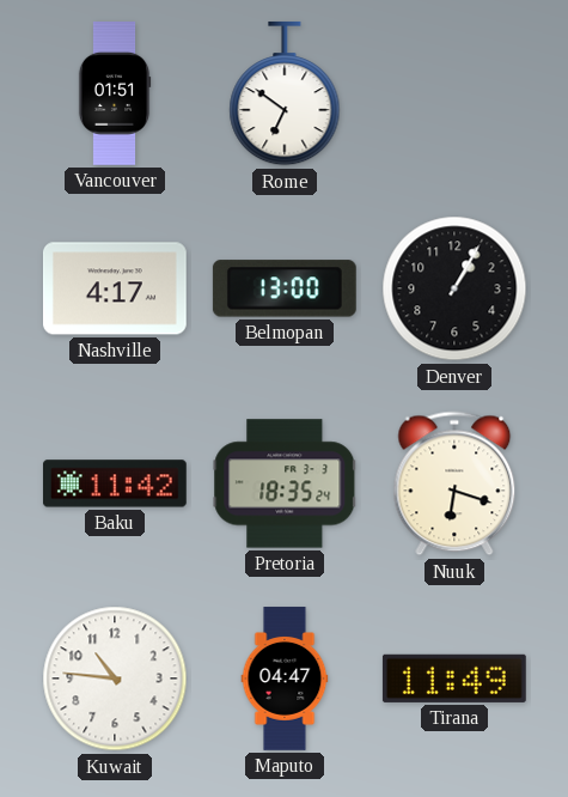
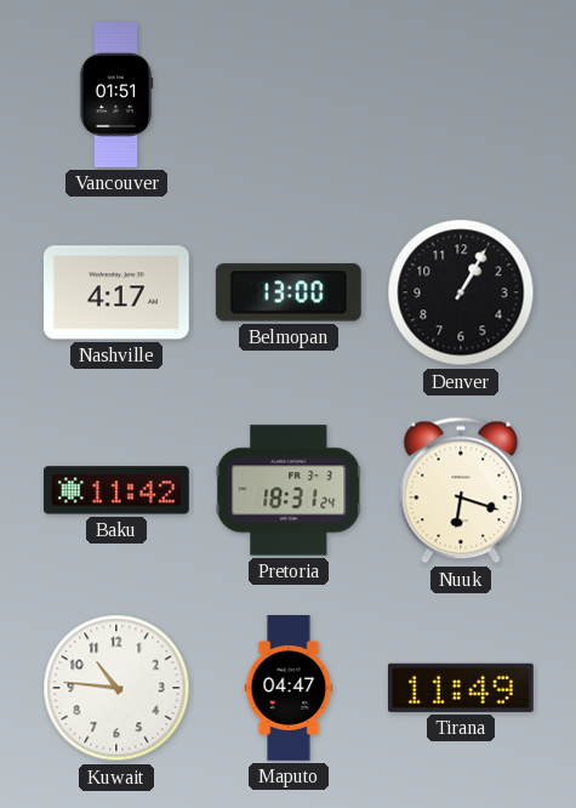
Rome: 6:51 -> none (285, 93)
Pretoria: 18:35 -> 18:31 (289, 490)
